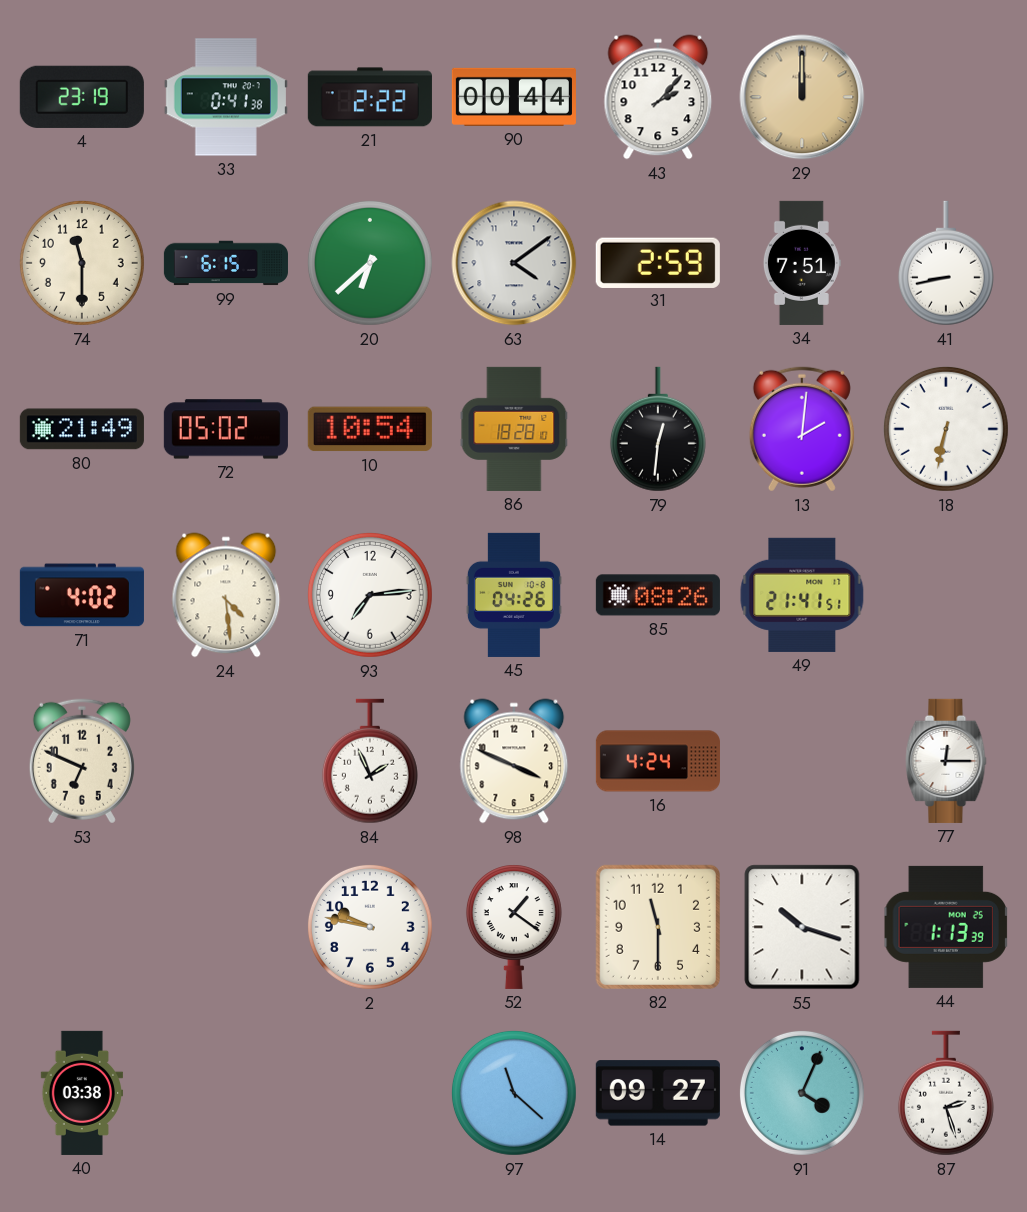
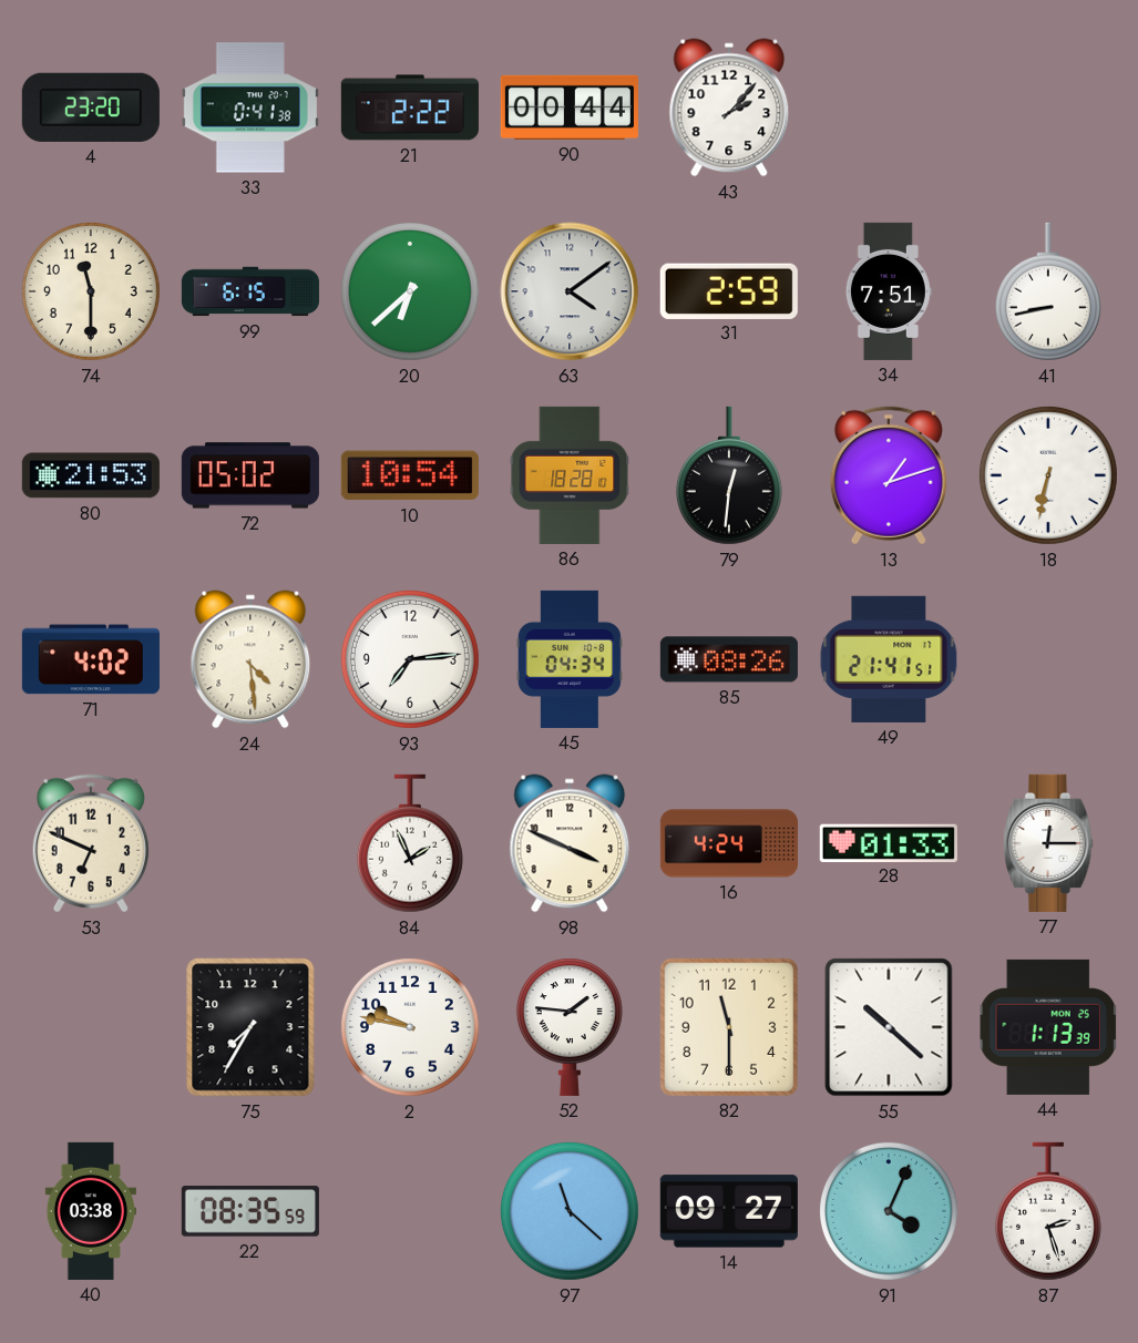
4: 23:19 -> 23:20 (91, 107)
29: 12:00 -> none (802, 97)
80: 21:49 -> 21:53 (91, 475)
13: 2:01 -> 1:12 (889, 475)
45: 04:26 -> 04:34 (570, 659)
28: none -> 01:33 (889, 842)
75: none -> 7:35 (250, 1027)
52: 1:21 -> 1:46 (570, 1027)
55: 10:18 -> 10:22 (889, 1027)
22: none -> 08:35 (250, 1211)
